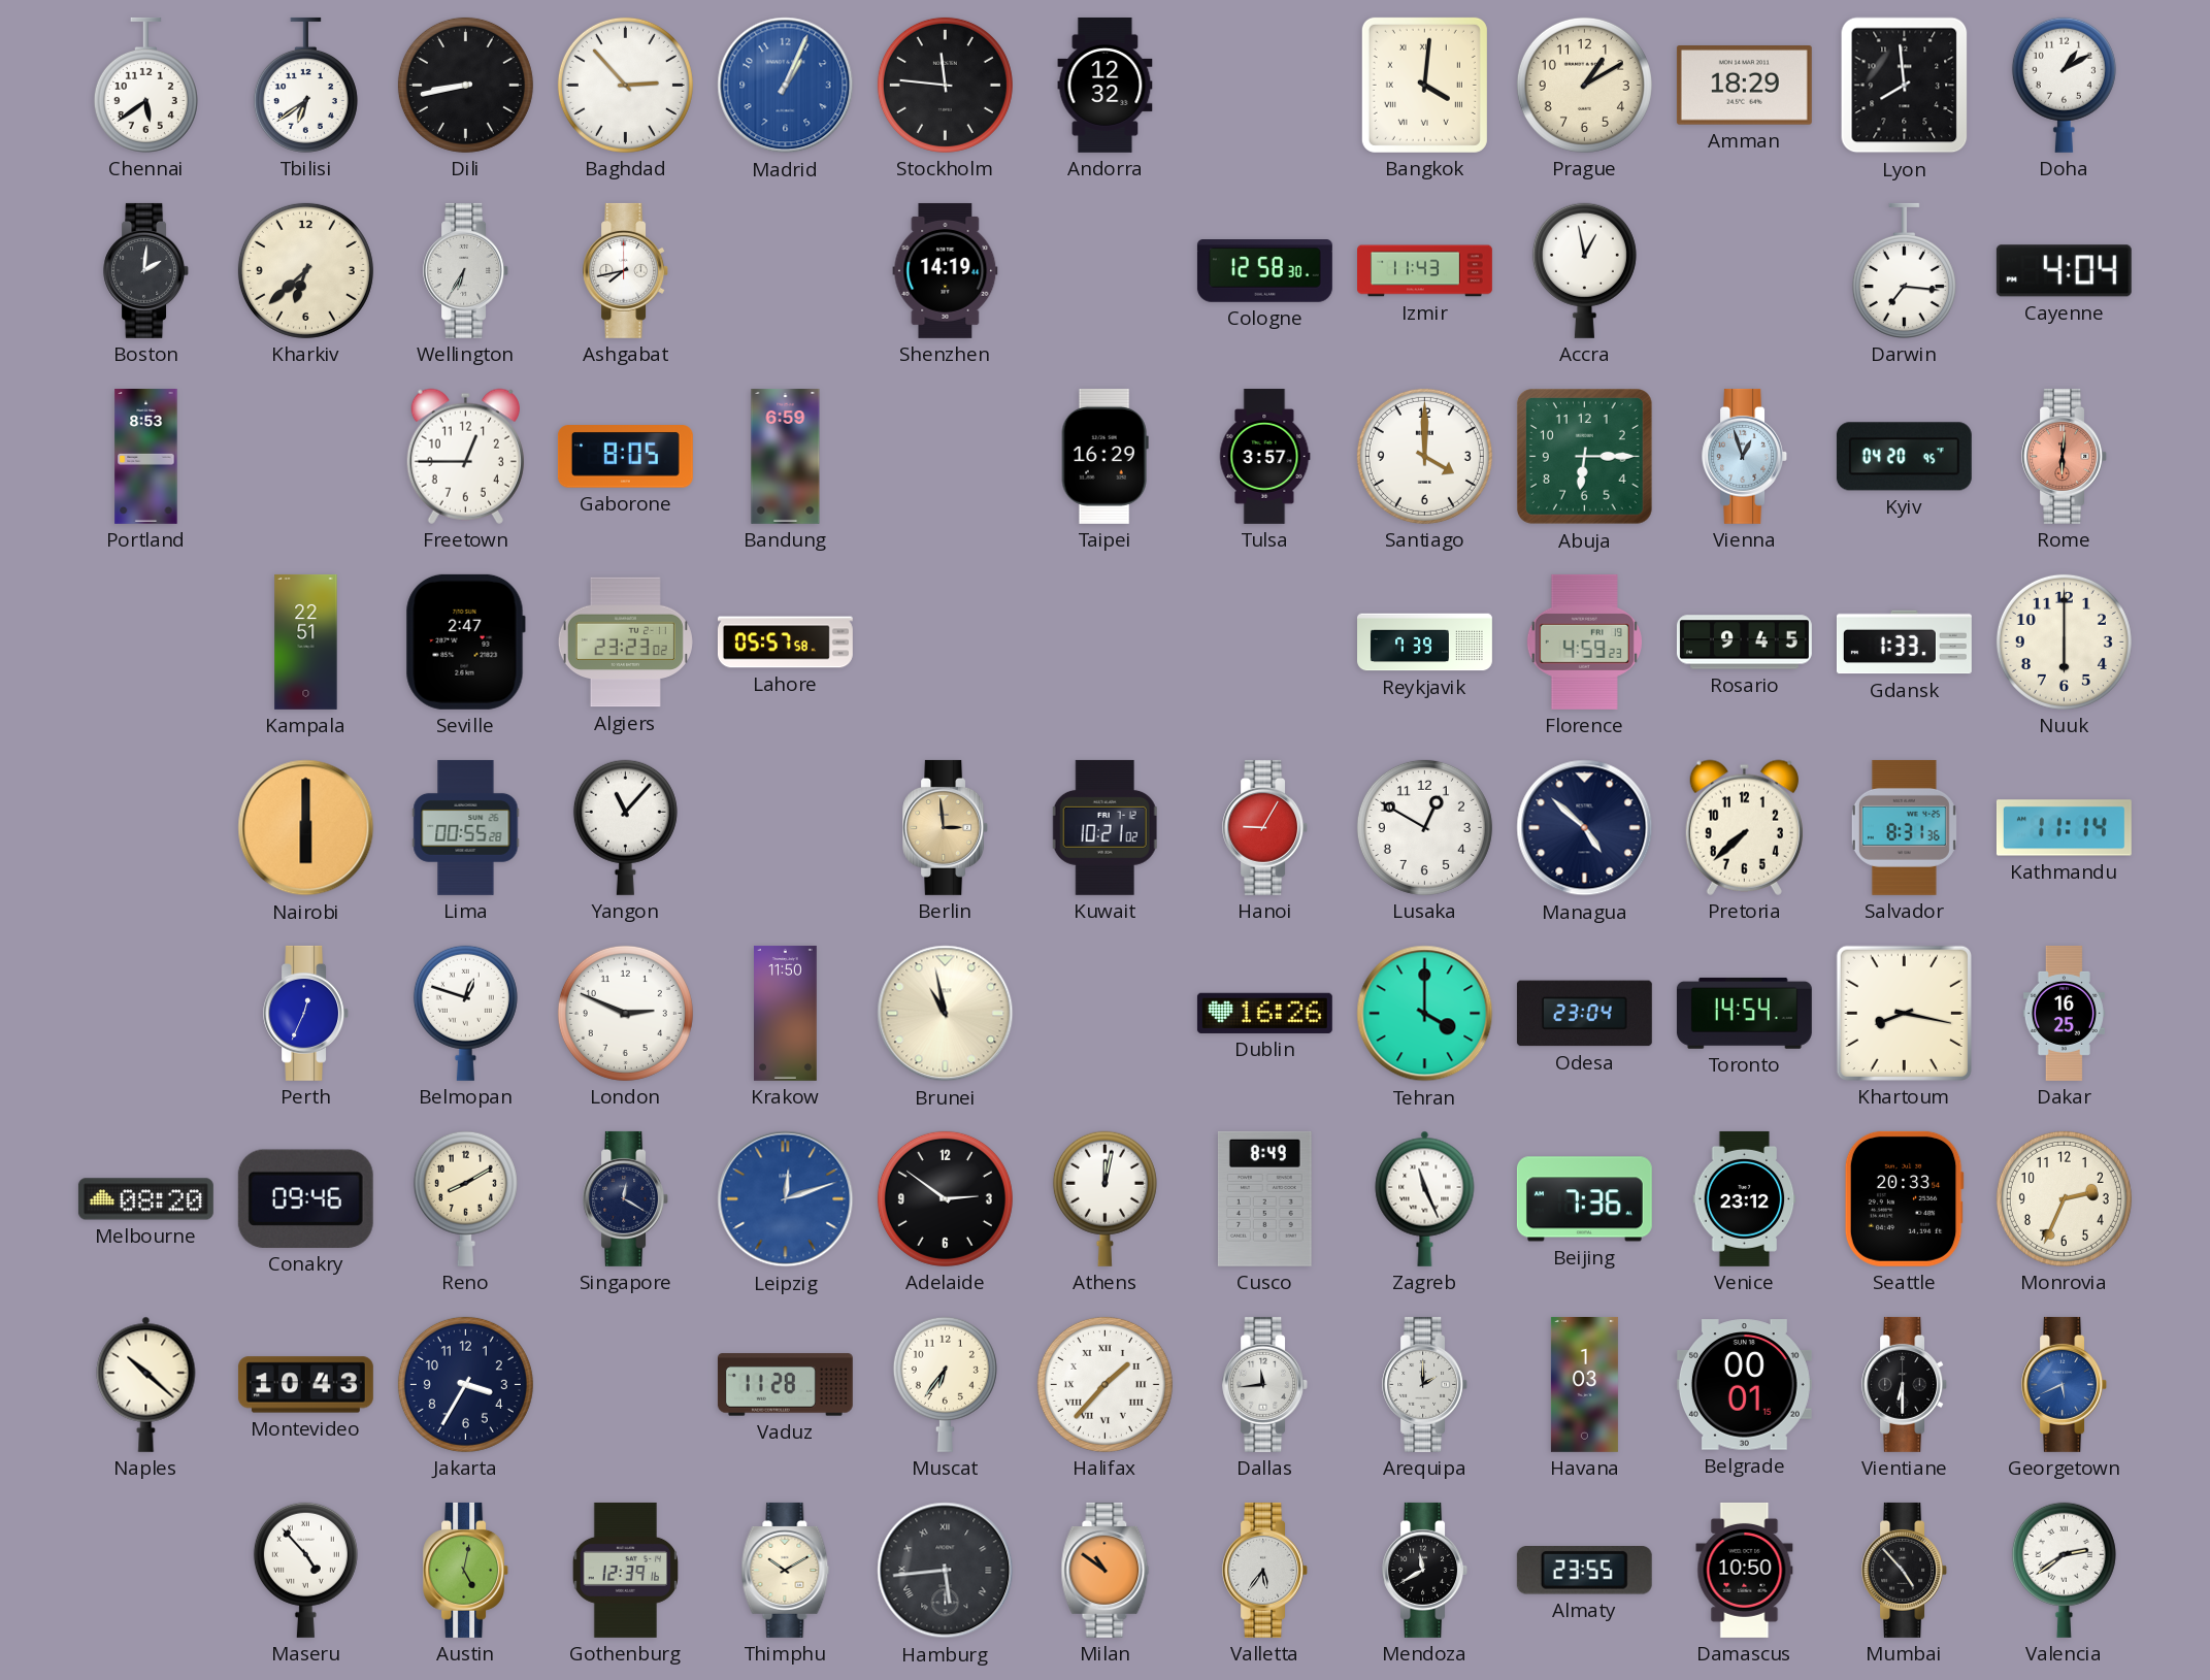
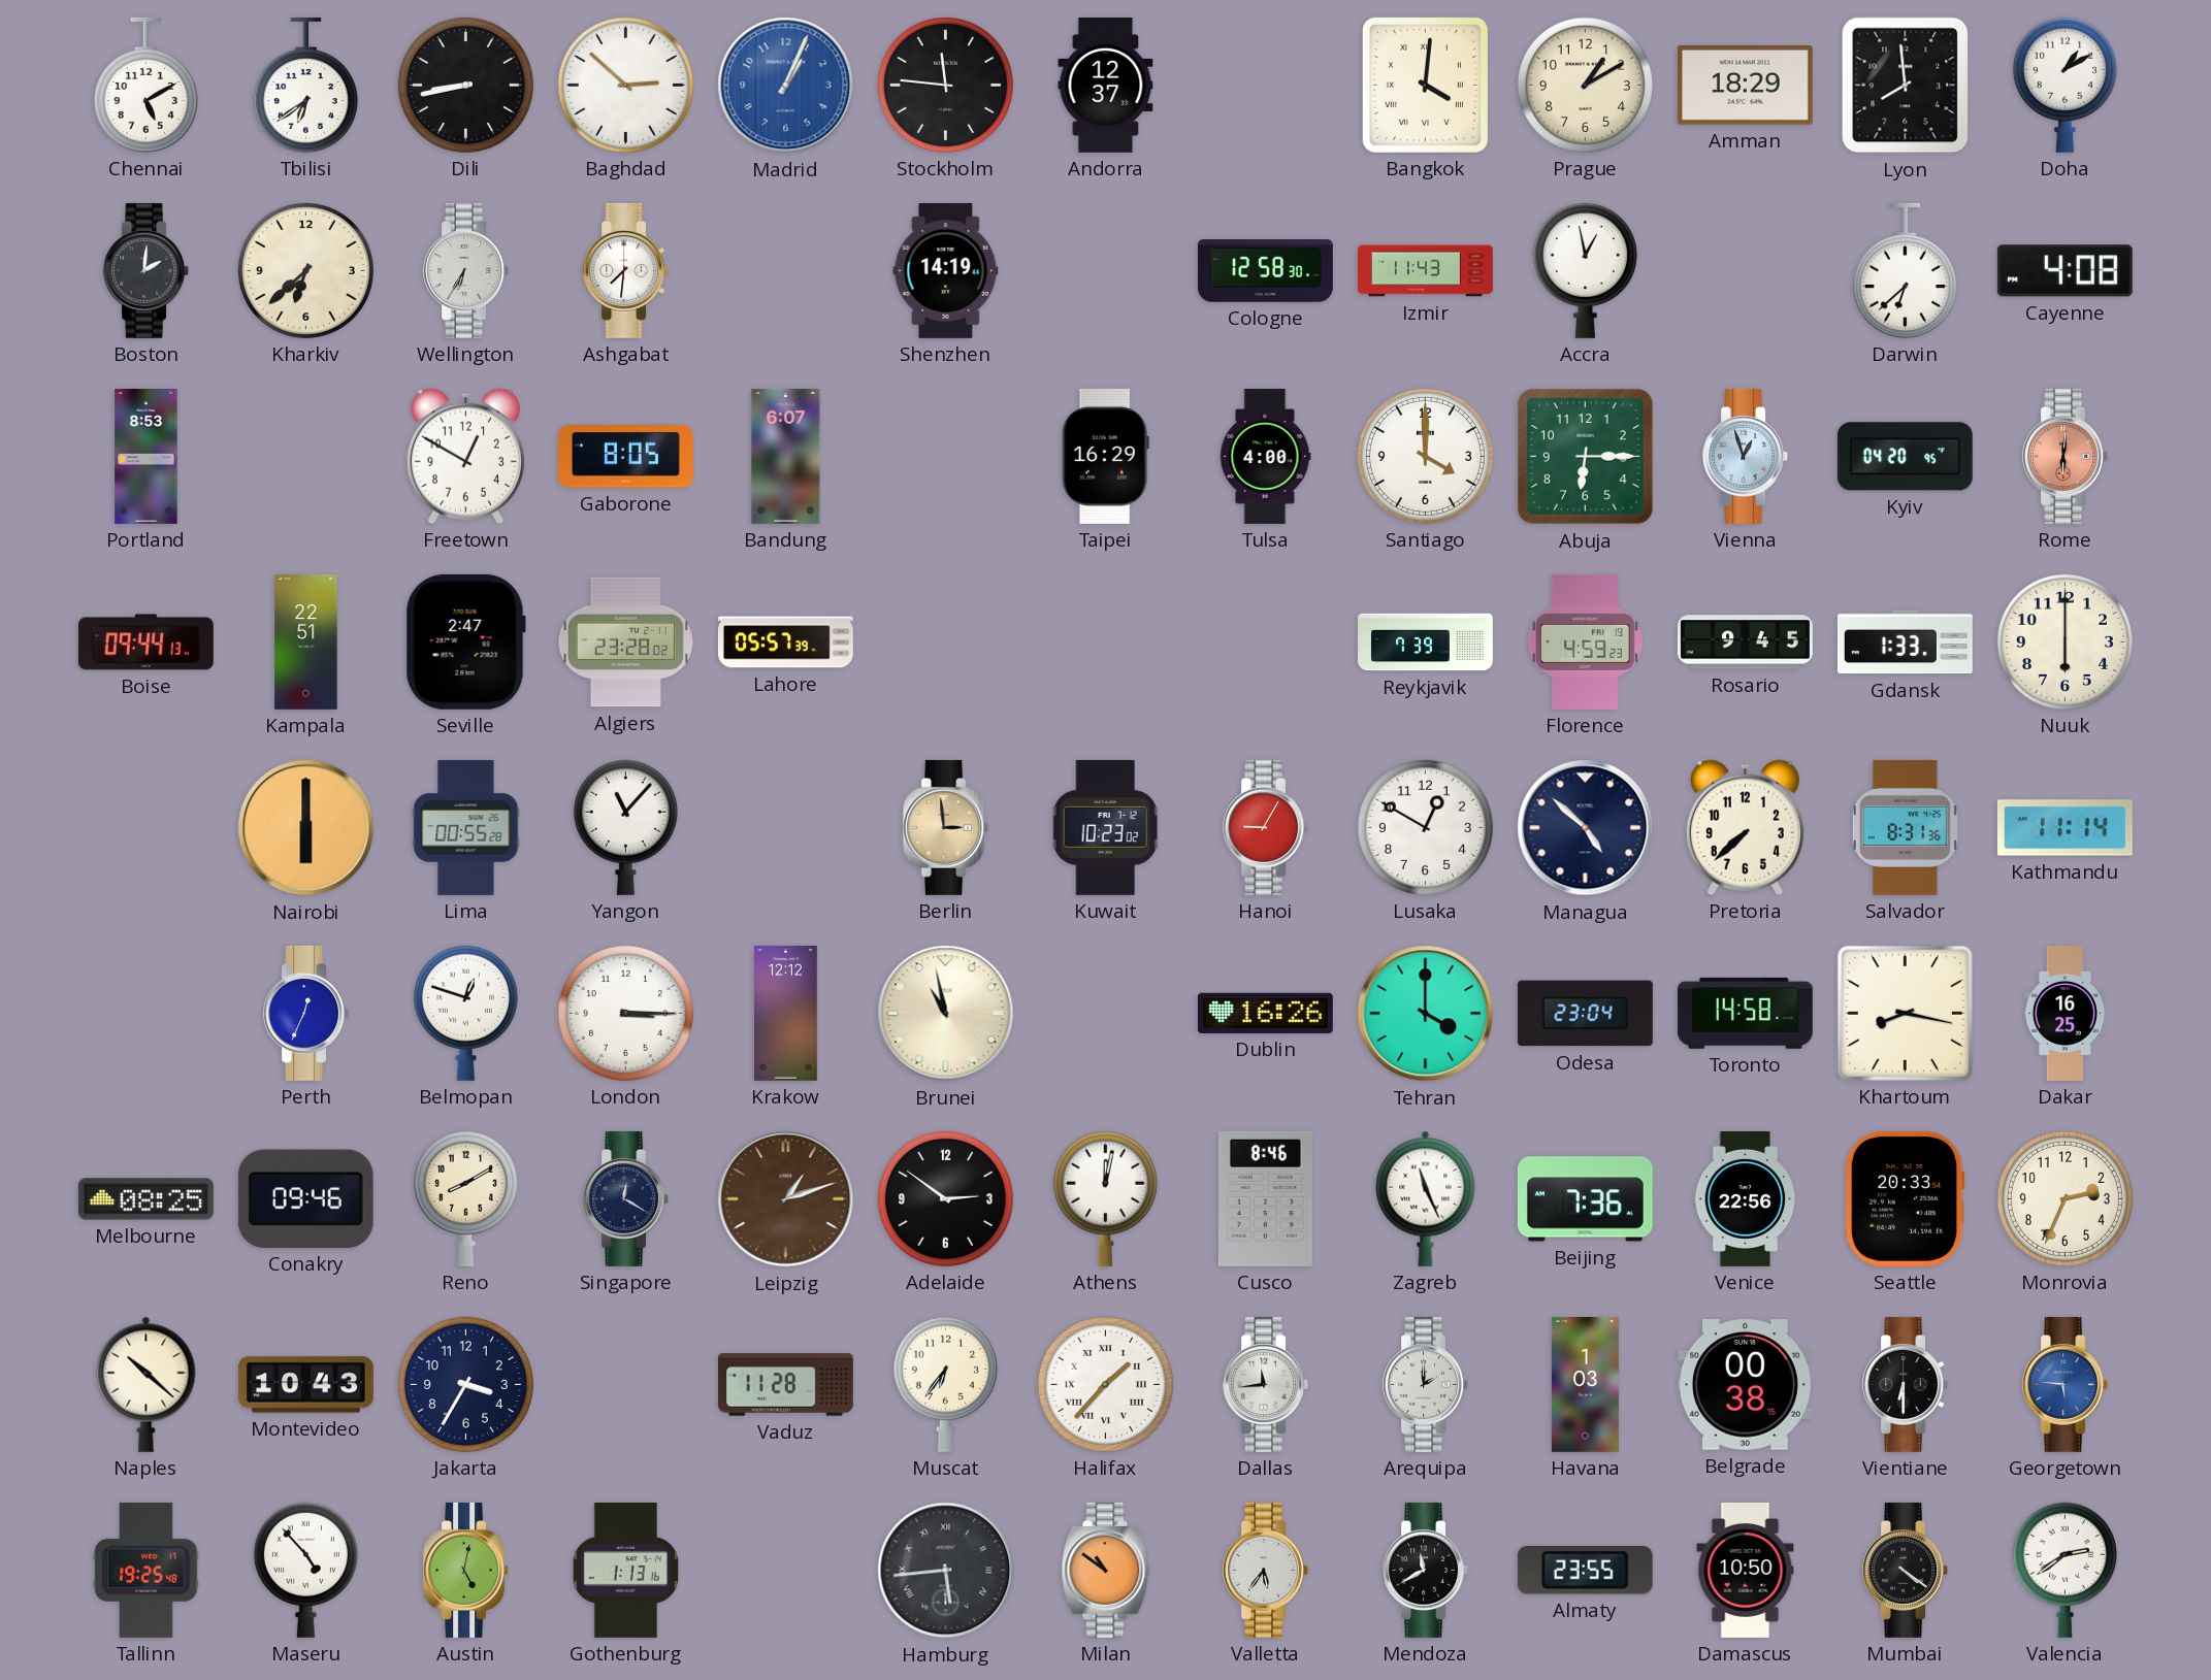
Chennai: 5:39 -> 5:10 (145, 85)
Baghdad: 2:53 -> 2:52 (625, 85)
Andorra: 12:32 -> 12:37 (1106, 85)
Ashgabat: 7:43 -> 7:31 (626, 270)
Darwin: 7:16 -> 6:38 (1905, 270)
Cayenne: 4:04 -> 4:08 (2064, 271)
Freetown: 12:45 -> 12:50 (465, 456)
Bandung: 6:59 -> 6:07 (786, 456)
Tulsa: 3:57 -> 4:00 (1265, 456)
Boise: none -> 09:44 (145, 643)
Algiers: 23:23 -> 23:28 (625, 643)
Lahore: 05:57:58 -> 05:57:39 (785, 643)
Kuwait: 10:21 -> 10:23 (1105, 827)
London: 2:49 -> 3:15 (625, 1013)
Krakow: 11:50 -> 12:12 (786, 1013)
Toronto: 14:54 -> 14:58 (1745, 1013)
Melbourne: 08:20 -> 08:25 (145, 1199)
Leipzig: 12:12 -> 1:12 (786, 1199)
Leipzig dial: blue -> brown (786, 1199)
Cusco: 8:49 -> 8:46 (1265, 1198)
Venice: 23:12 -> 22:56 (1746, 1198)
Belgrade: 00:01 -> 00:38 (1745, 1385)
Georgetown: 5:41 -> 5:46 (2066, 1384)
Tallinn: none -> 19:25 (147, 1570)
Gothenburg: 12:39 -> 1:13 (625, 1570)
Thimphu: 10:10 -> none (786, 1570)
Mumbai: 4:53 -> 4:21 (1906, 1570)
